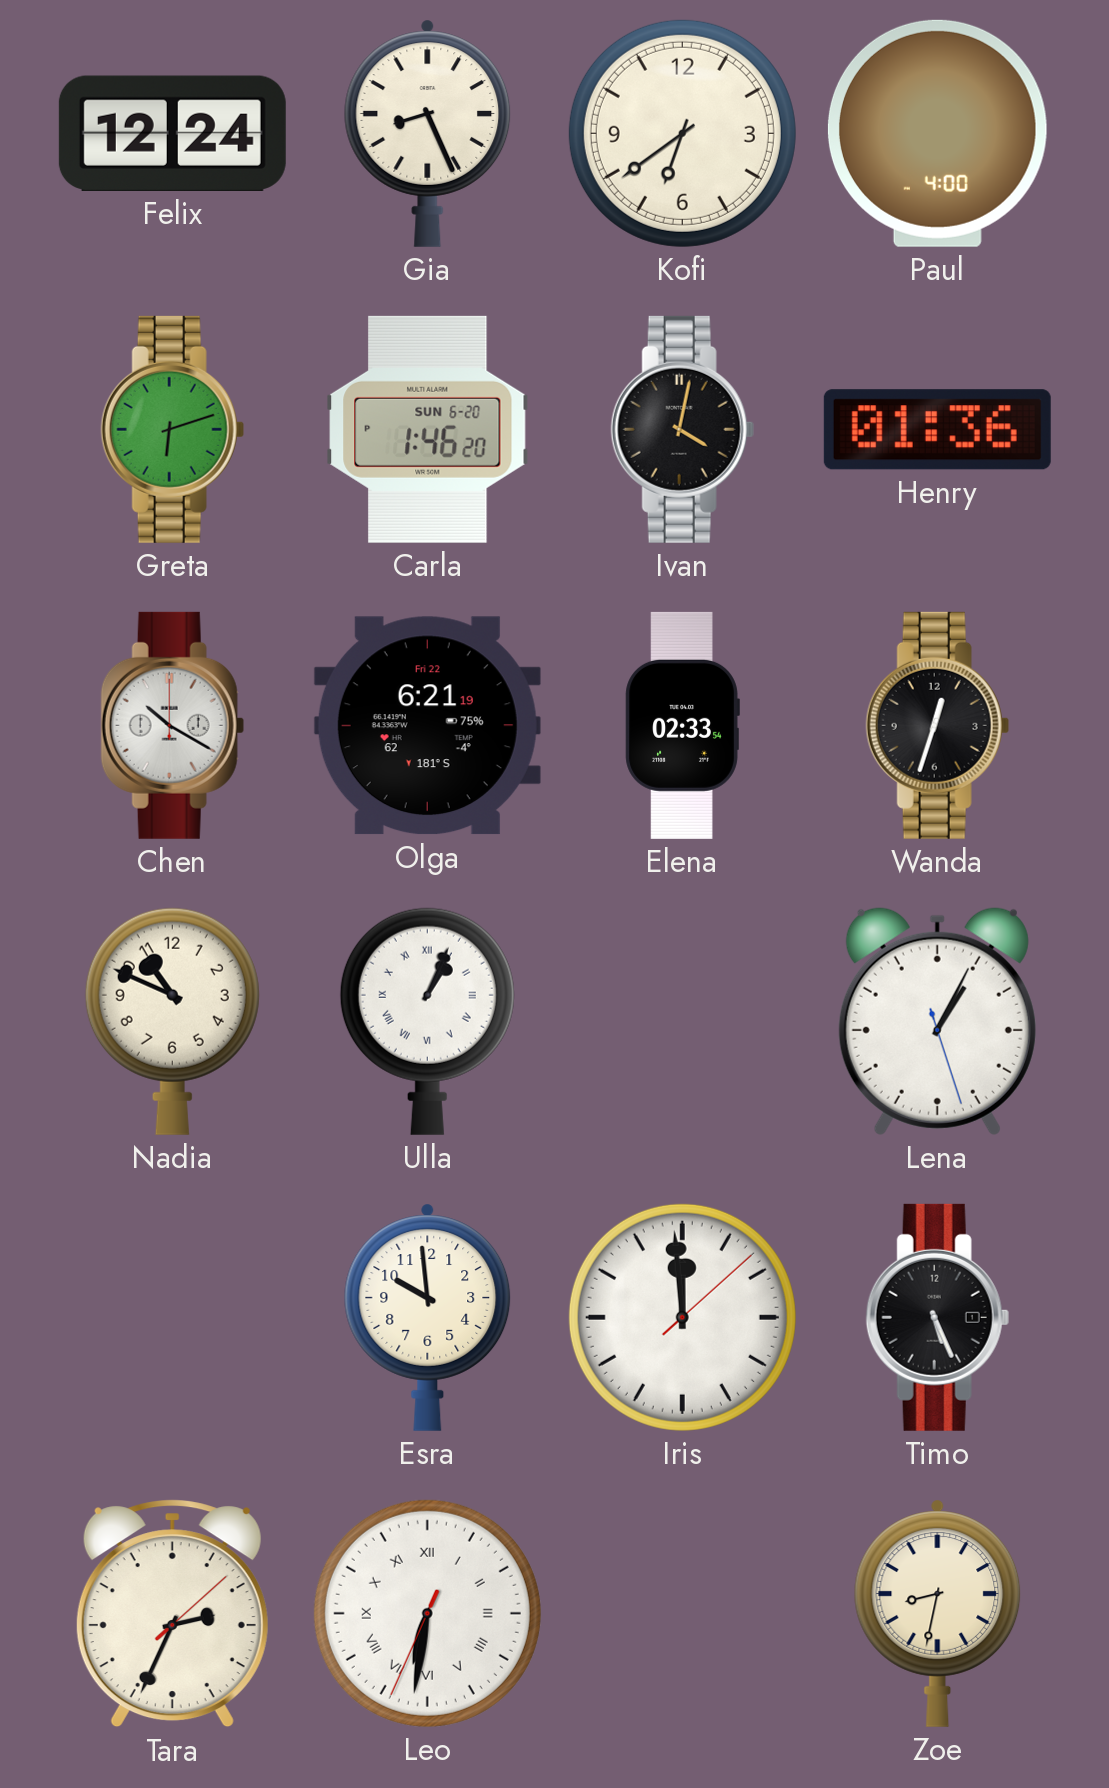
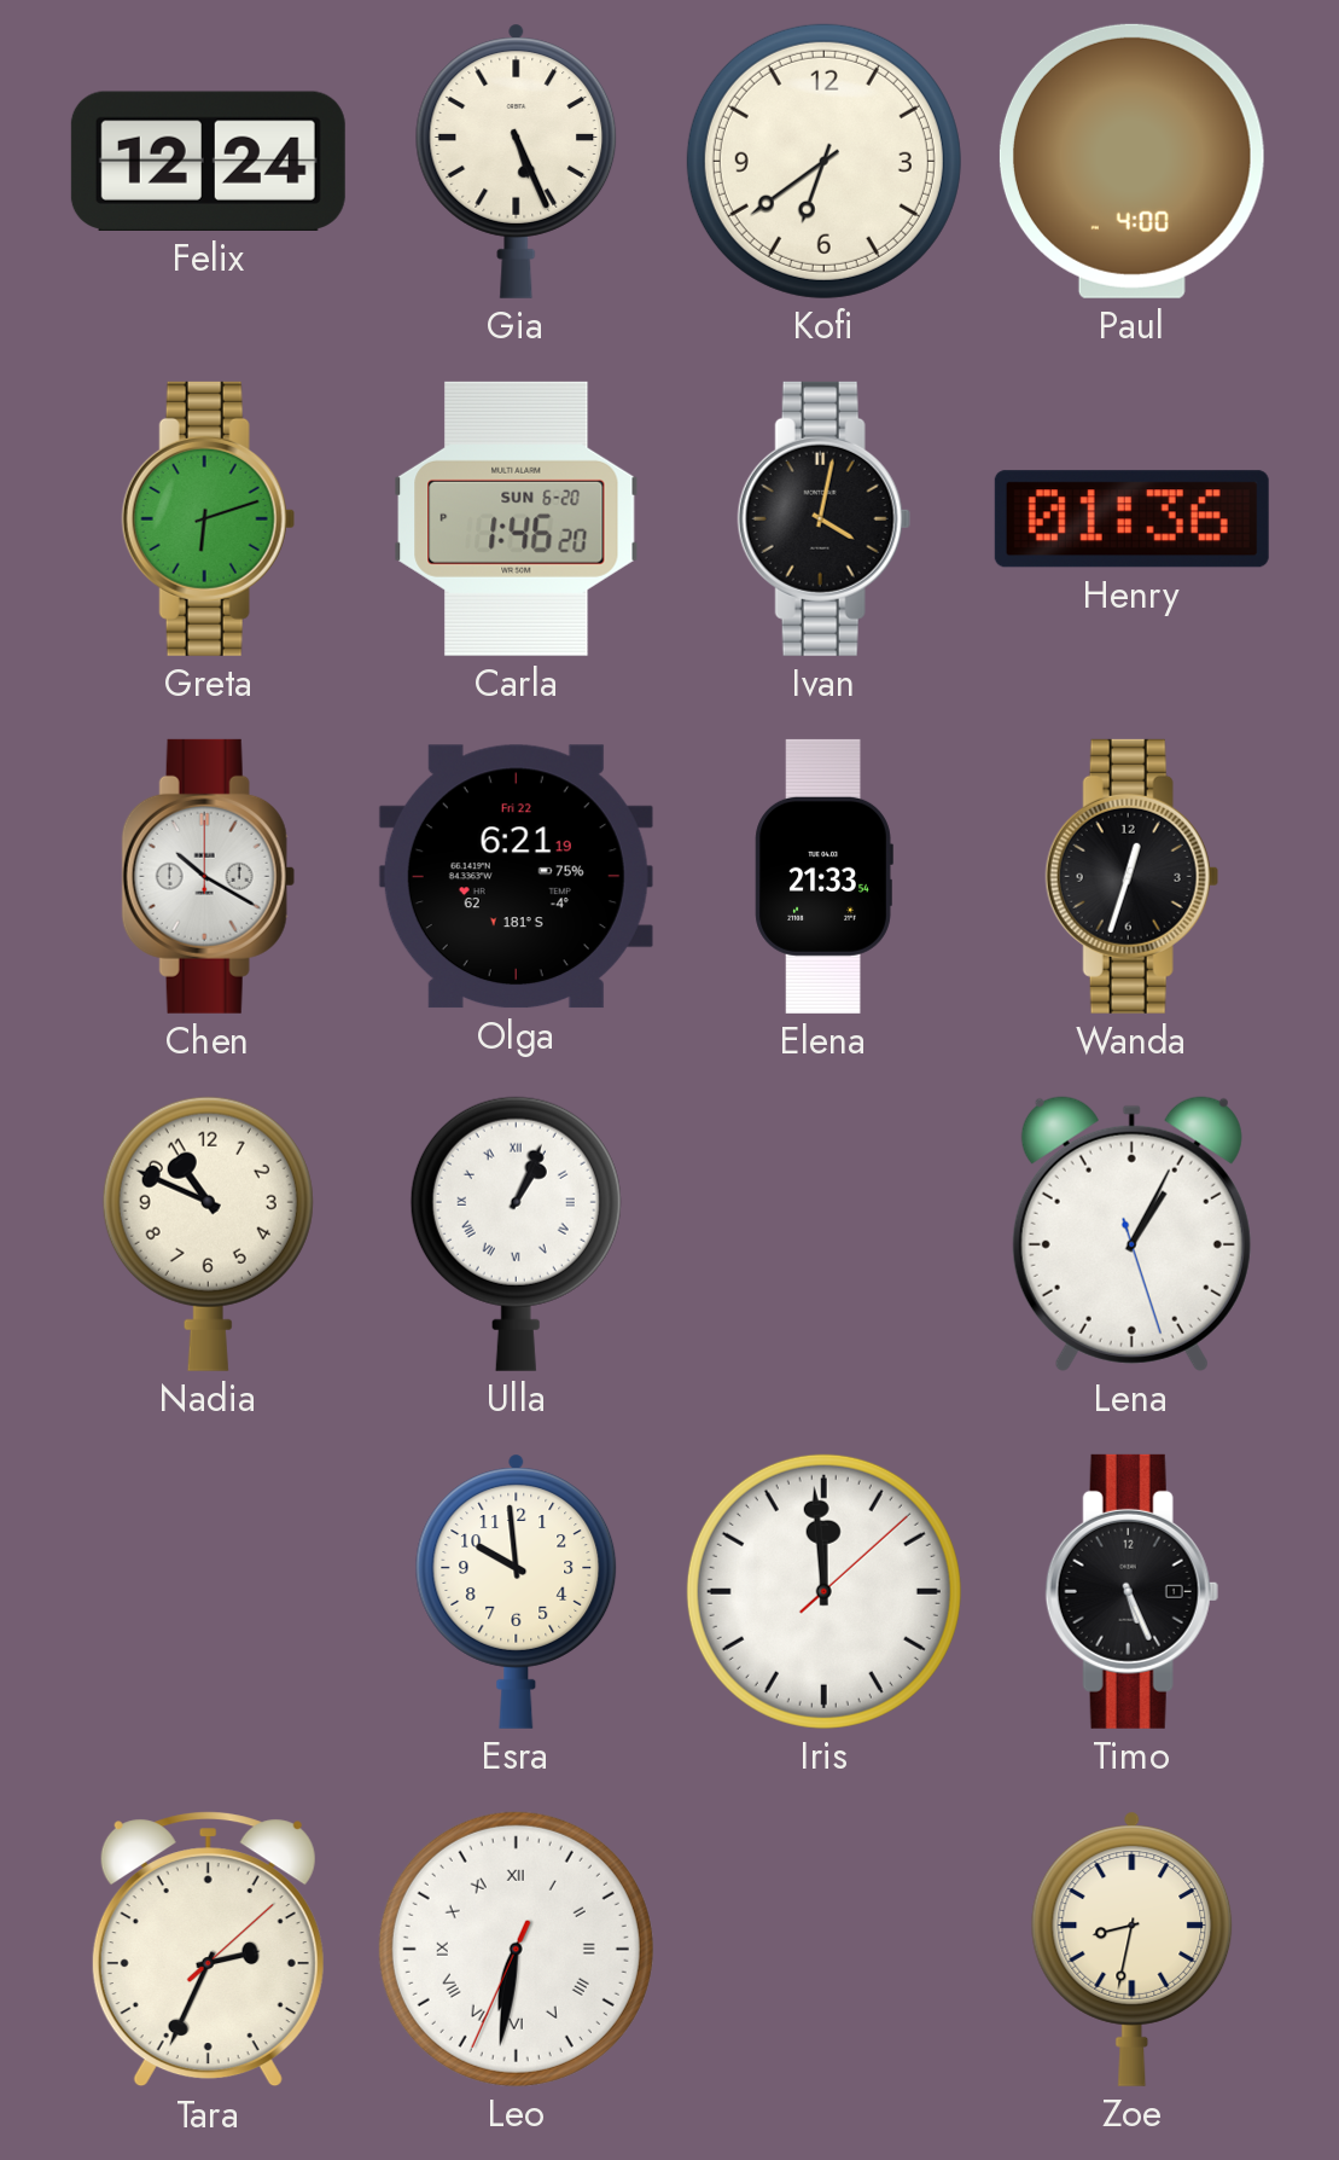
Gia: 8:26 -> 5:26 (517, 161)
Elena: 02:33 -> 21:33 (823, 876)
